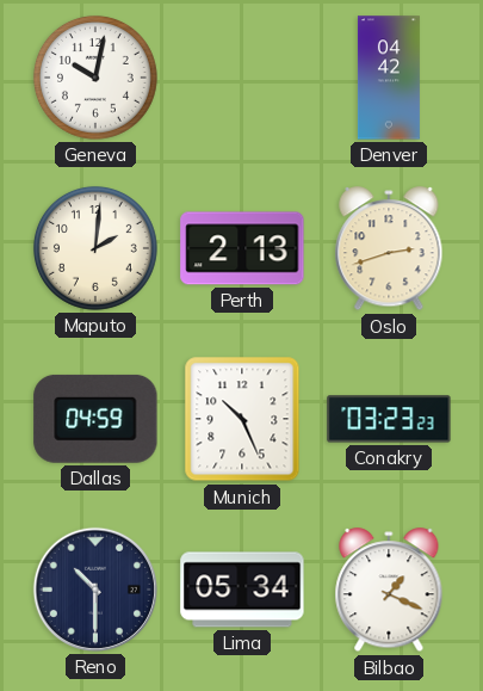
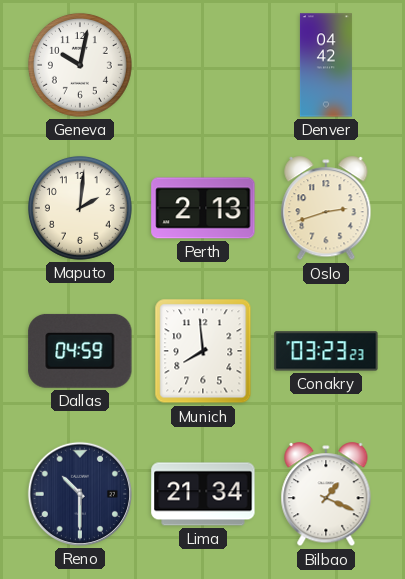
Munich: 10:26 -> 7:59 (203, 351)
Lima: 05:34 -> 21:34 (203, 494)
